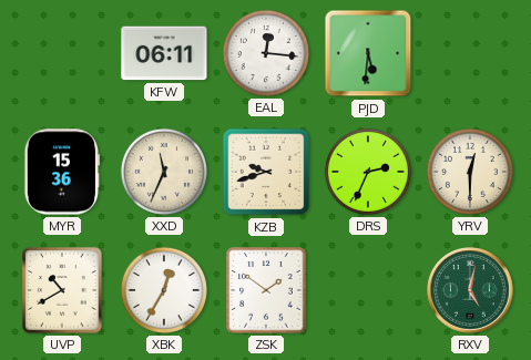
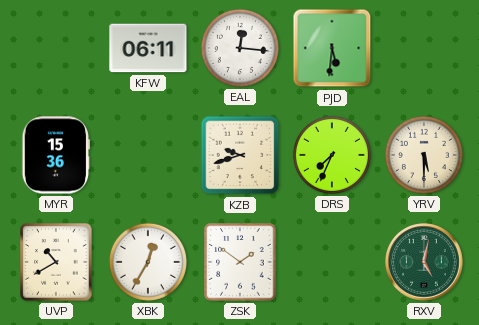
XXD: 11:34 -> none (164, 172)
DRS: 2:34 -> 7:34 (332, 155)
YRV: 12:30 -> 5:30 (424, 155)
